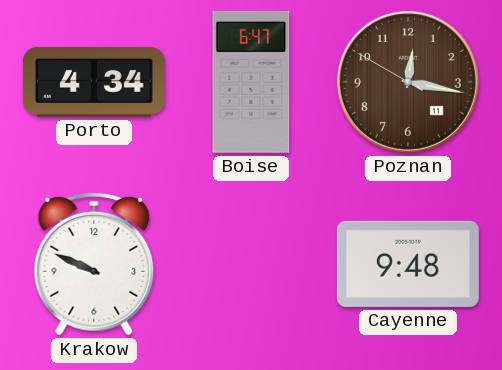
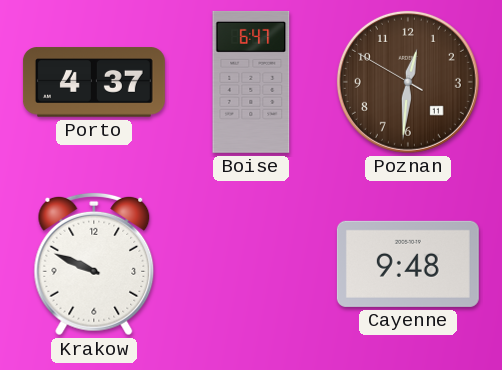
Porto: 4:34 -> 4:37 (94, 82)
Poznan: 12:16 -> 12:30 (408, 82)
